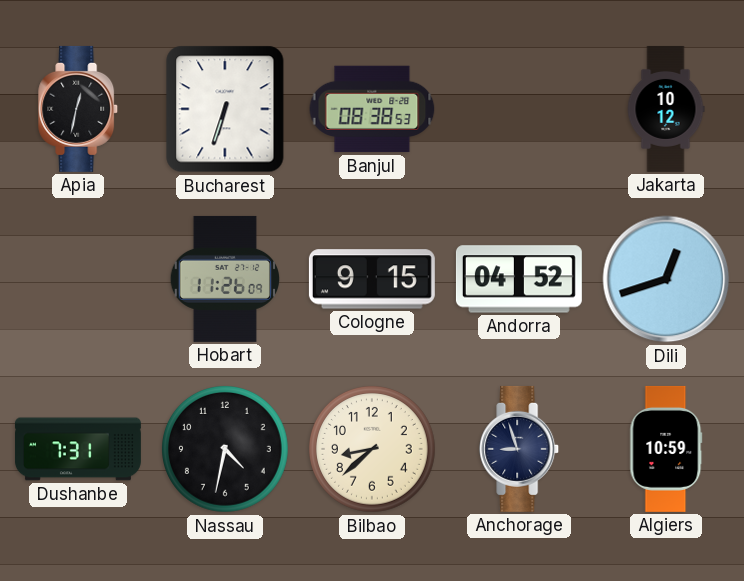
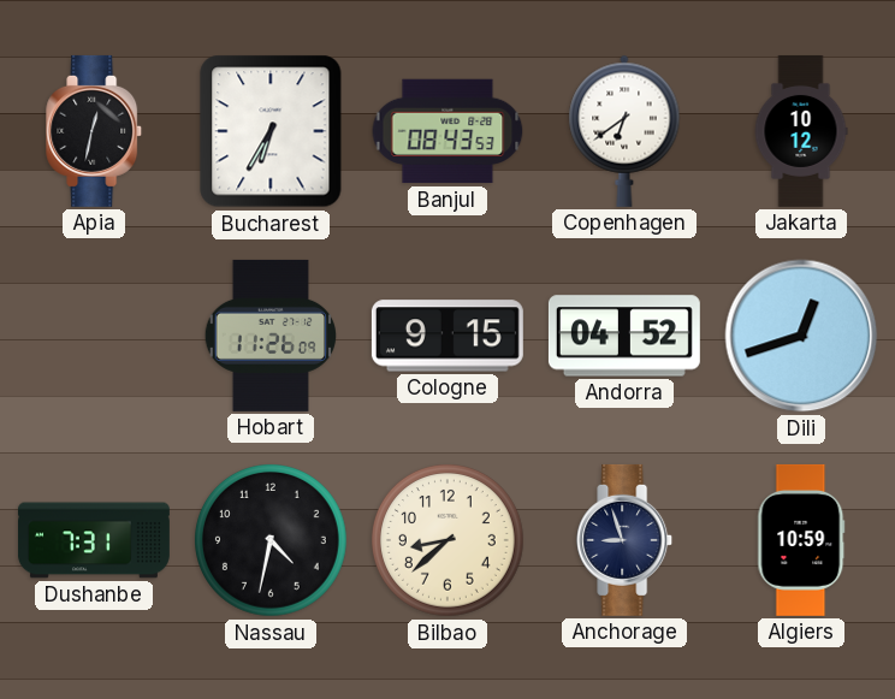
Bucharest: 6:33 -> 6:35 (271, 131)
Banjul: 08:38 -> 08:43 (447, 131)
Copenhagen: none -> 6:39 (624, 131)
